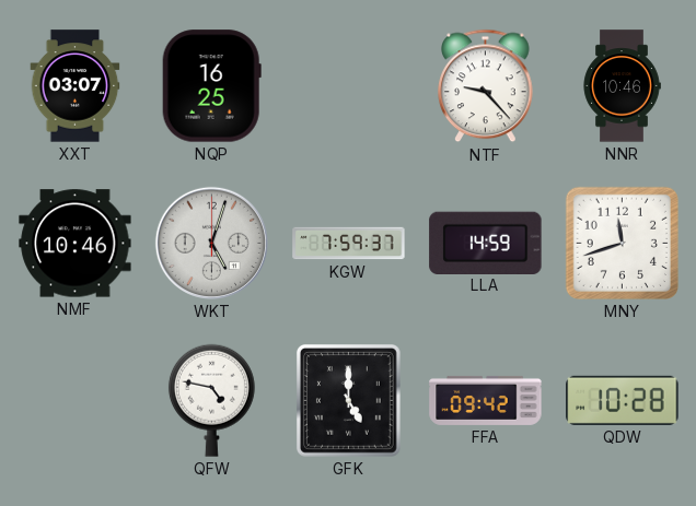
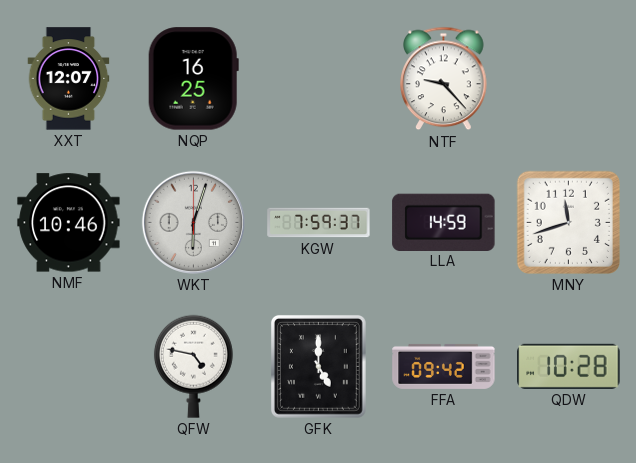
XXT: 03:07 -> 12:07 (69, 79)
NNR: 10:46 -> none (622, 86)
WKT: 5:03 -> 6:03 (193, 222)
